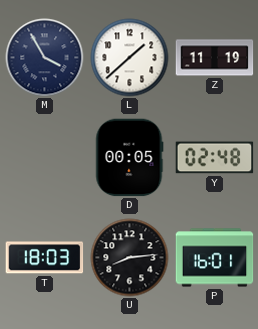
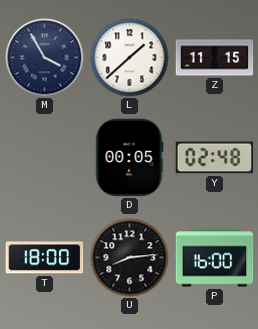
Z: 11:19 -> 11:15 (215, 58)
T: 18:03 -> 18:00 (45, 258)
P: 16:01 -> 16:00 (215, 258)
